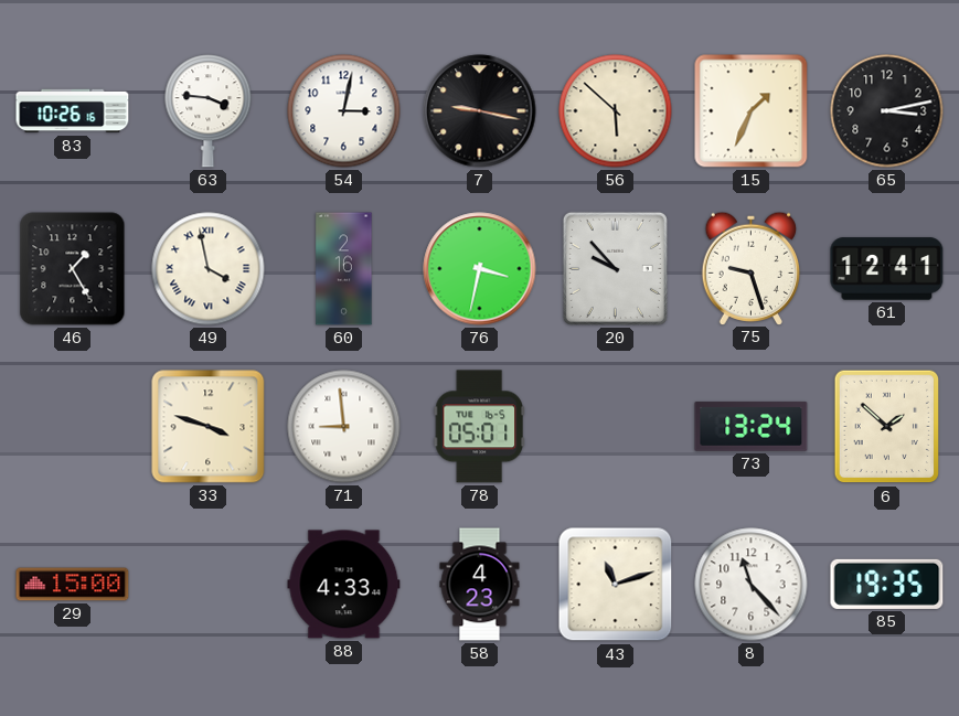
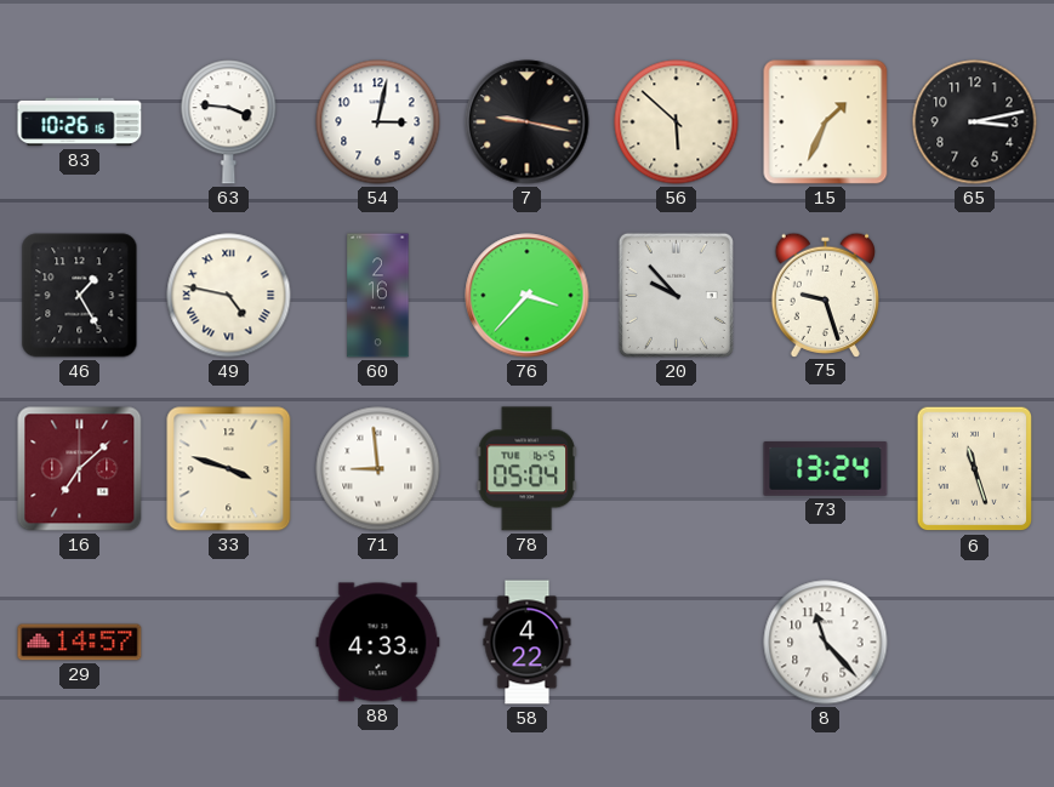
49: 3:58 -> 4:47 (229, 296)
76: 3:32 -> 3:37 (528, 296)
61: 12:41 -> none (887, 269)
16: none -> 7:08 (80, 469)
78: 05:01 -> 05:04 (526, 469)
6: 1:52 -> 11:27 (975, 469)
29: 15:00 -> 14:57 (80, 643)
58: 4:23 -> 4:22 (528, 643)
43: 11:12 -> none (616, 585)
85: 19:35 -> none (887, 584)
